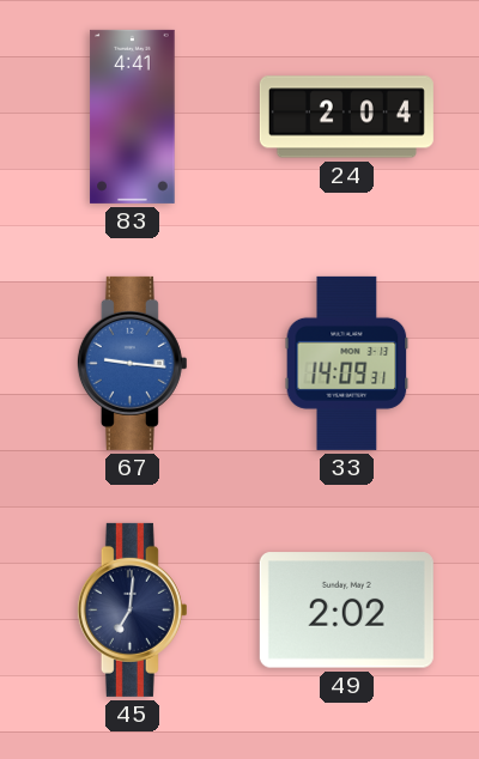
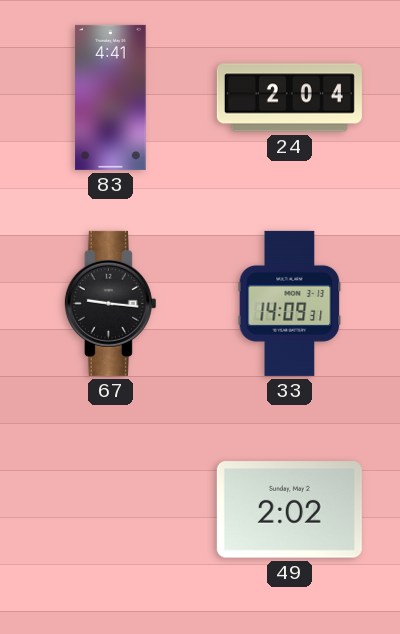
67 dial: blue -> black (110, 303)
45: 7:01 -> none (132, 609)
